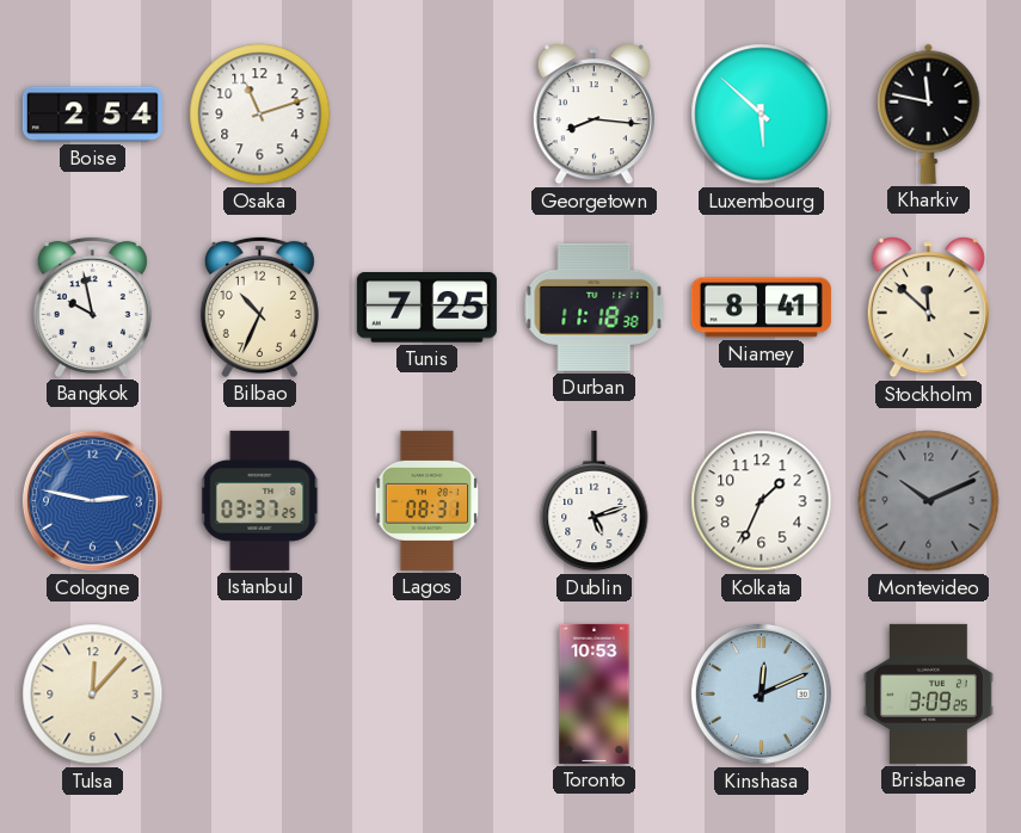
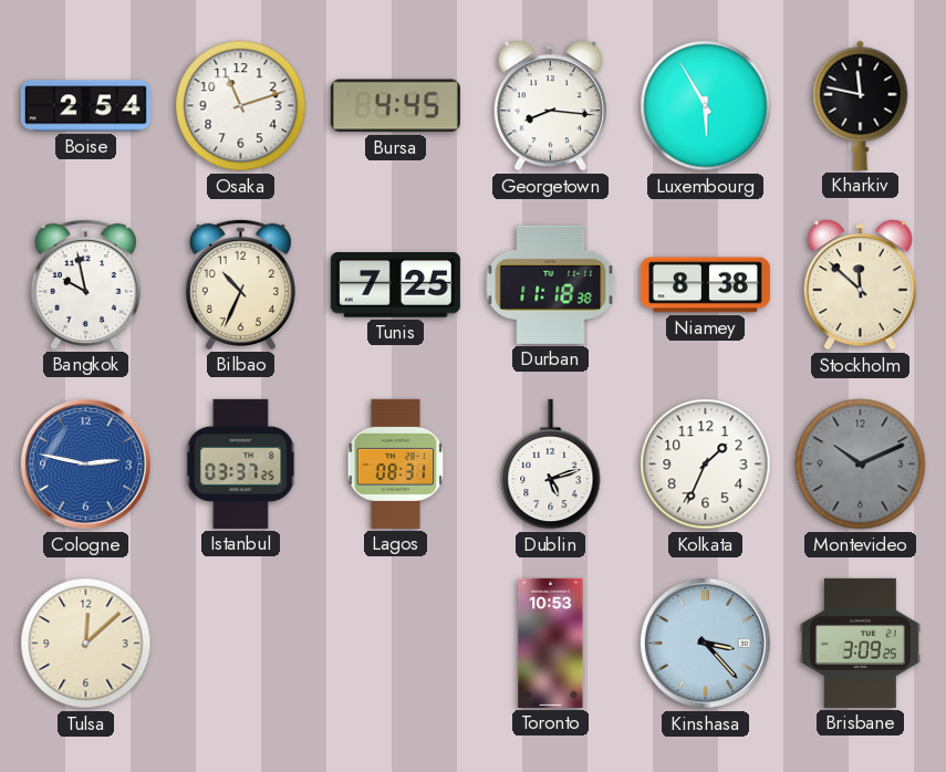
Bursa: none -> 4:45 (395, 106)
Luxembourg: 5:52 -> 5:55 (706, 106)
Niamey: 8:41 -> 8:38 (705, 285)
Tulsa: 12:07 -> 12:08 (86, 644)
Kinshasa: 12:11 -> 3:23 (705, 643)
